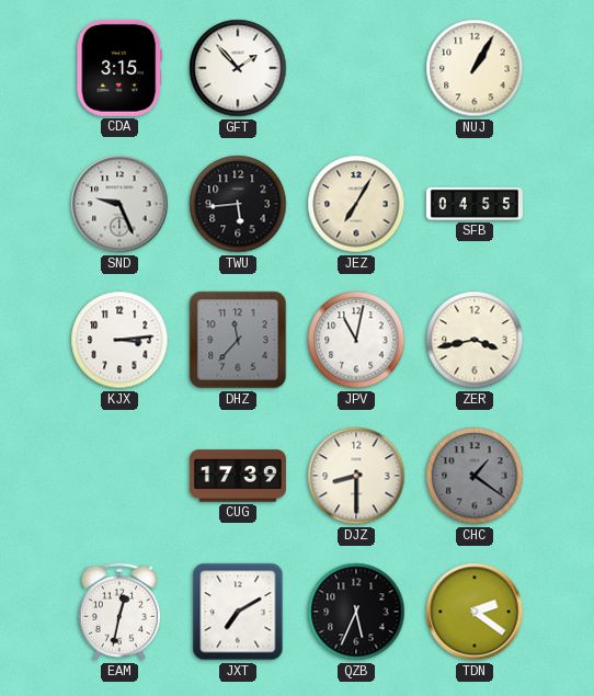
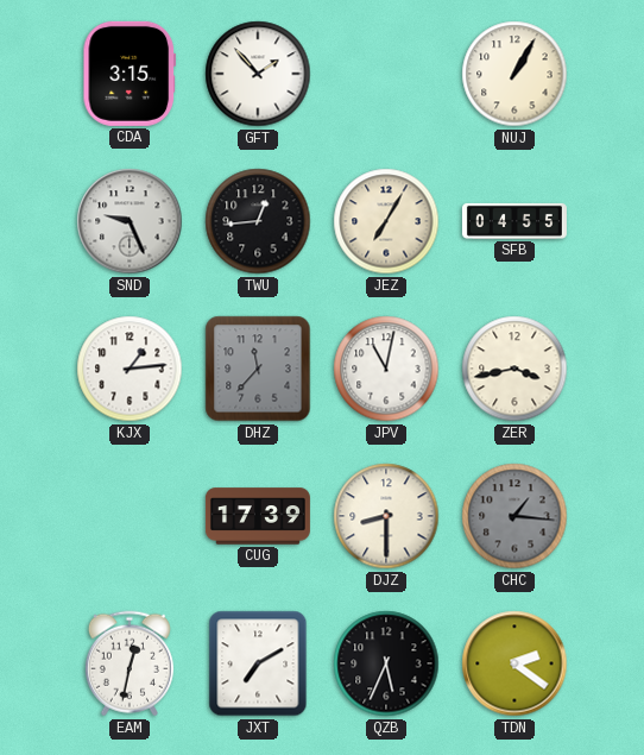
TWU: 5:44 -> 12:44 (258, 221)
KJX: 3:14 -> 1:14 (130, 369)
CHC: 1:21 -> 1:16 (514, 516)
